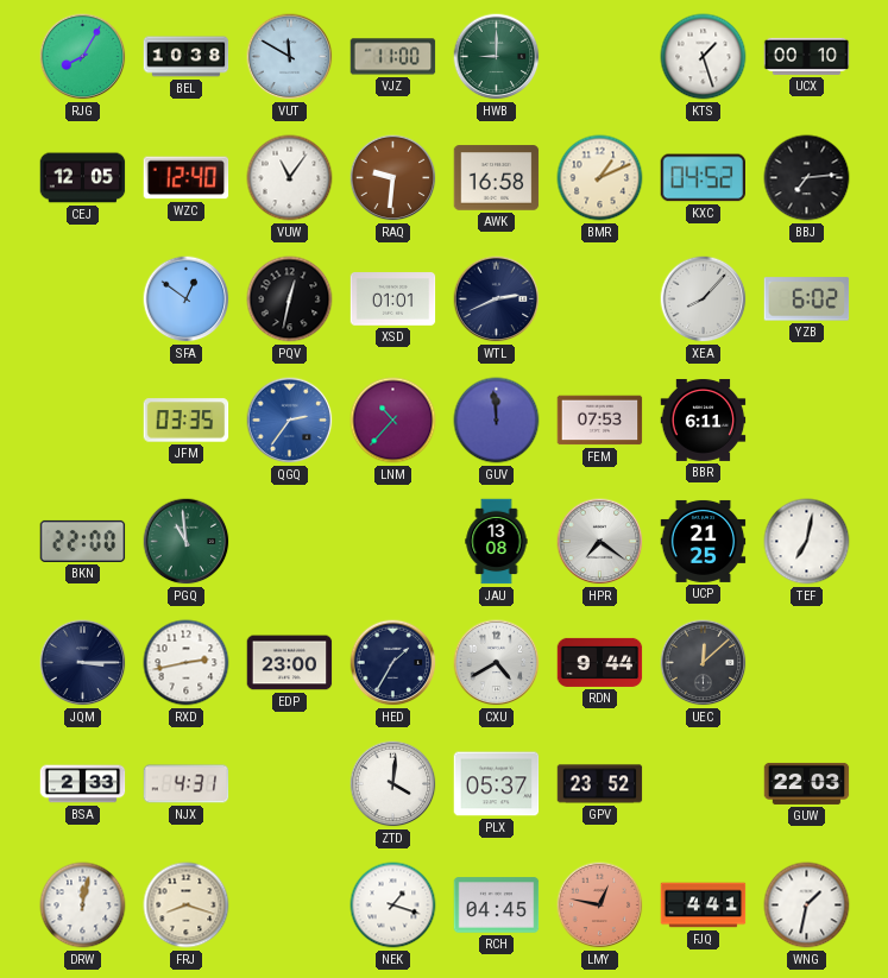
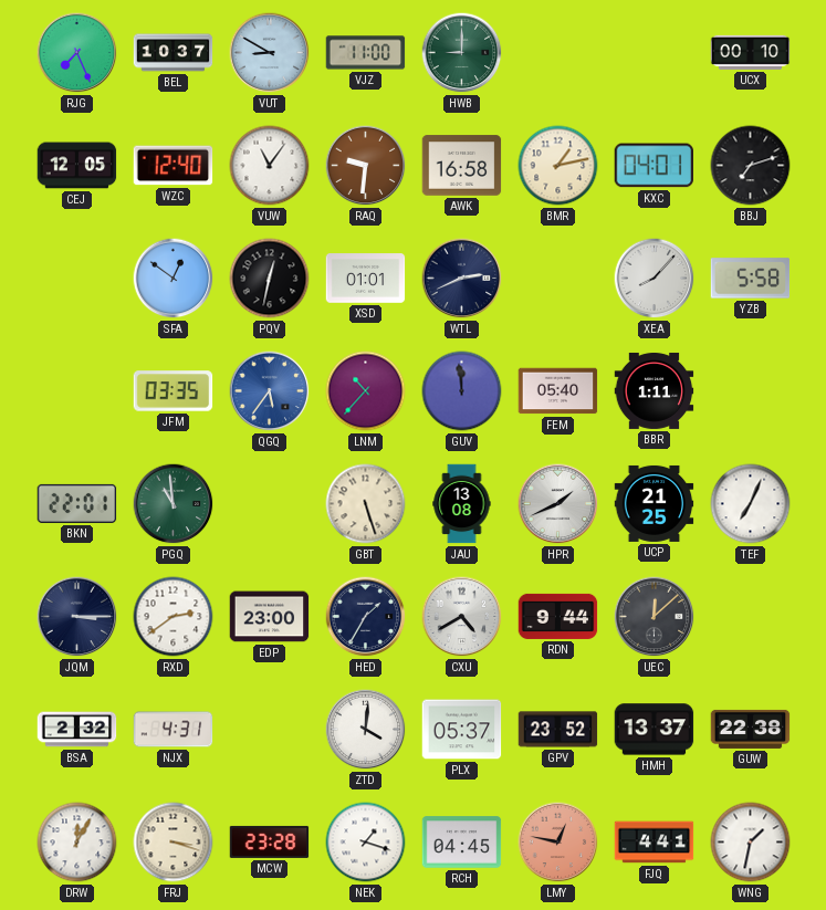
RJG: 8:05 -> 7:26 (77, 53)
BEL: 10:38 -> 10:37 (174, 53)
VUT: 11:50 -> 8:50 (270, 53)
KTS: 1:27 -> none (704, 57)
BMR: 1:11 -> 1:13 (558, 166)
KXC: 04:52 -> 04:01 (655, 166)
BBJ: 7:14 -> 7:12 (751, 166)
YZB: 6:02 -> 5:58 (751, 279)
QGQ: 2:36 -> 5:36 (270, 391)
FEM: 07:53 -> 05:40 (558, 391)
BBR: 6:11 -> 1:11 (655, 390)
BKN: 22:00 -> 22:01 (77, 503)
GBT: none -> 5:27 (366, 504)
HPR: 7:21 -> 1:41 (558, 504)
TEF: 7:02 -> 7:04 (751, 504)
RXD: 2:43 -> 2:39 (174, 617)
BSA: 2:33 -> 2:32 (77, 730)
HMH: none -> 13:37 (655, 730)
GUW: 22:03 -> 22:38 (751, 729)
DRW: 12:02 -> 12:05 (77, 843)
FRJ: 8:18 -> 3:18 (174, 843)
MCW: none -> 23:28 (270, 841)
